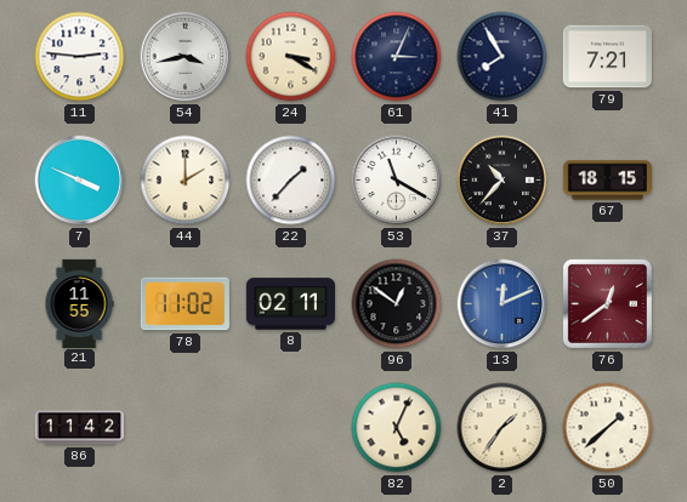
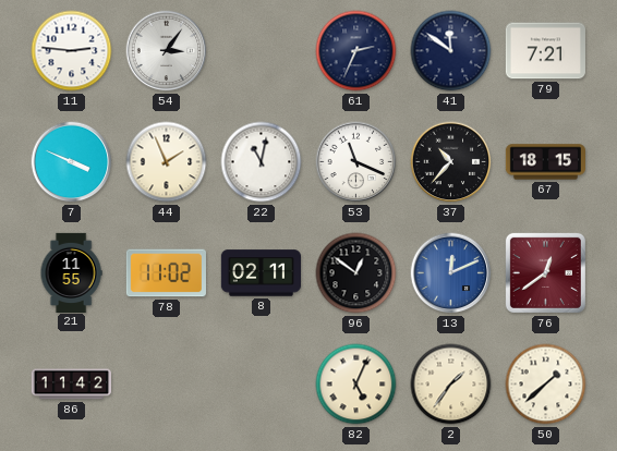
54: 3:43 -> 3:06 (167, 51)
24: 3:20 -> none (291, 57)
61: 3:04 -> 2:34 (356, 51)
41: 7:55 -> 11:51 (451, 51)
44: 2:00 -> 1:56 (167, 162)
22: 1:37 -> 11:02 (262, 162)
53: 11:20 -> 11:19 (356, 162)
